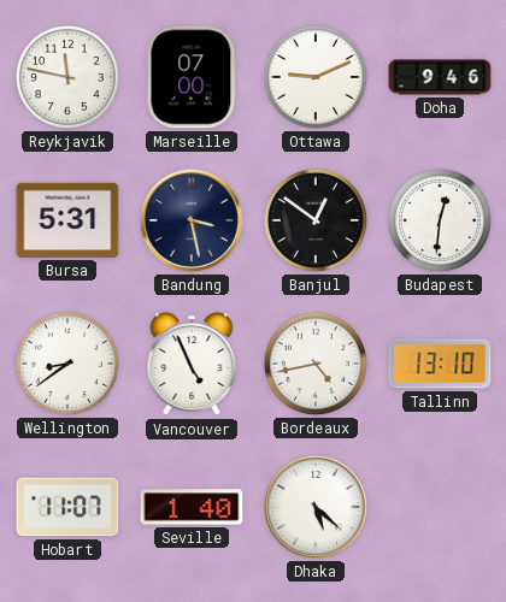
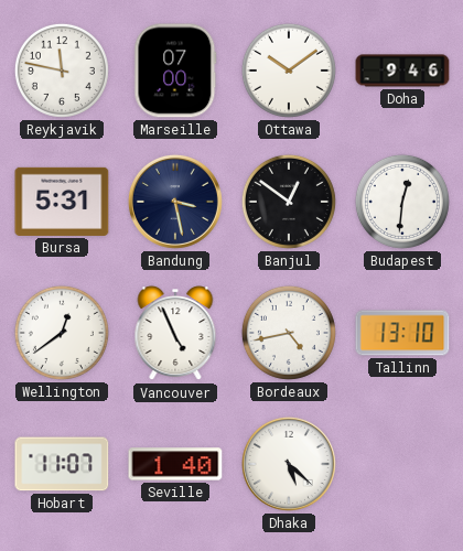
Ottawa: 9:11 -> 10:09 (289, 71)
Wellington: 8:39 -> 12:39 (62, 333)
